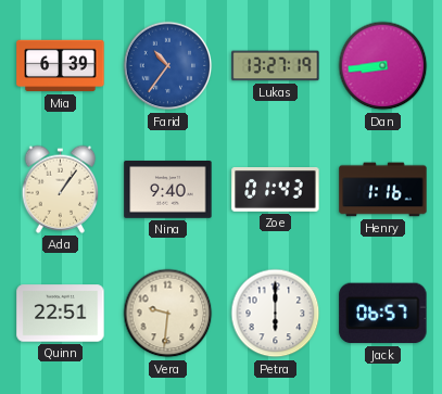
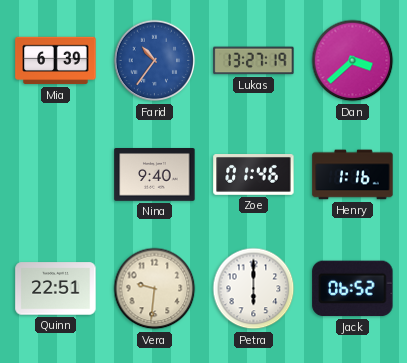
Dan: 8:44 -> 3:38 (353, 61)
Ada: 1:06 -> none (61, 189)
Zoe: 01:43 -> 01:46 (254, 175)
Jack: 06:57 -> 06:52 (353, 289)
